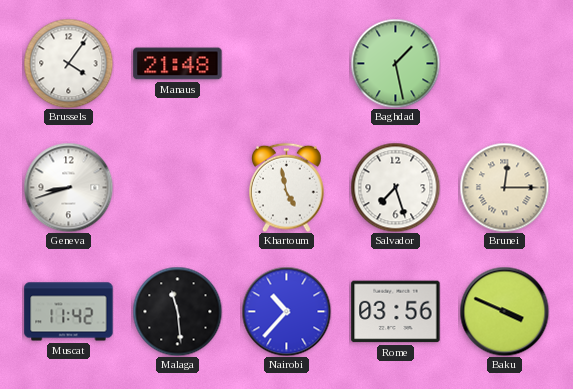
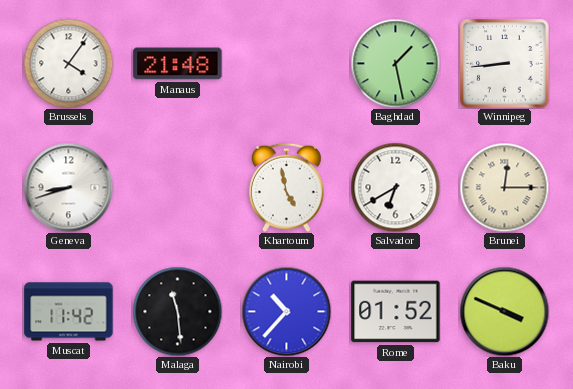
Winnipeg: none -> 8:44 (505, 64)
Salvador: 7:27 -> 6:40 (395, 187)
Rome: 03:56 -> 01:52 (396, 312)
